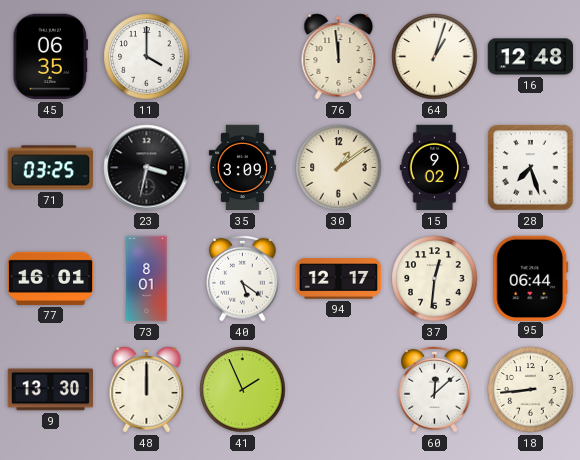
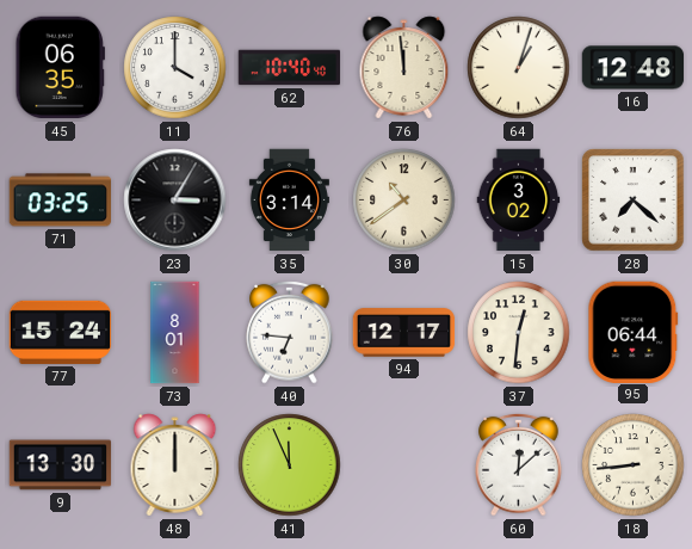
62: none -> 10:40 (290, 68)
23: 3:32 -> 3:05 (175, 201)
35: 3:09 -> 3:14 (289, 201)
30: 1:09 -> 10:39 (404, 201)
15: 9:02 -> 3:02 (519, 201)
28: 7:27 -> 7:22 (634, 201)
77: 16:01 -> 15:24 (61, 332)
40: 5:21 -> 6:46 (290, 332)
41: 1:56 -> 11:56 (290, 465)
